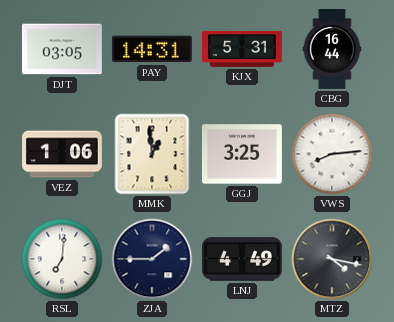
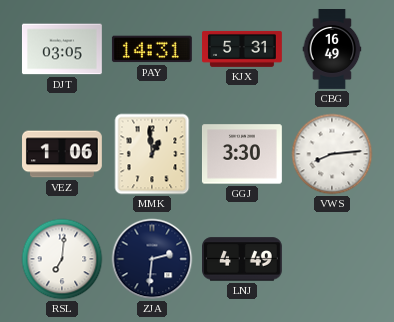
CBG: 16:44 -> 16:49 (332, 50)
GGJ: 3:25 -> 3:30 (242, 154)
ZJA: 1:45 -> 2:31 (152, 259)
MTZ: 4:17 -> none (332, 259)
